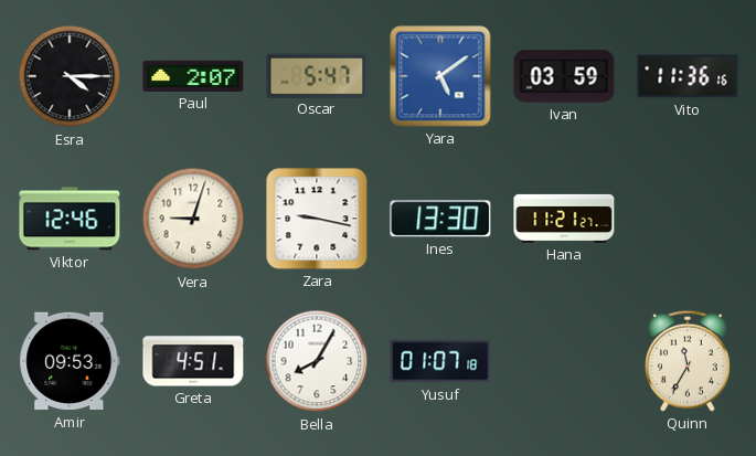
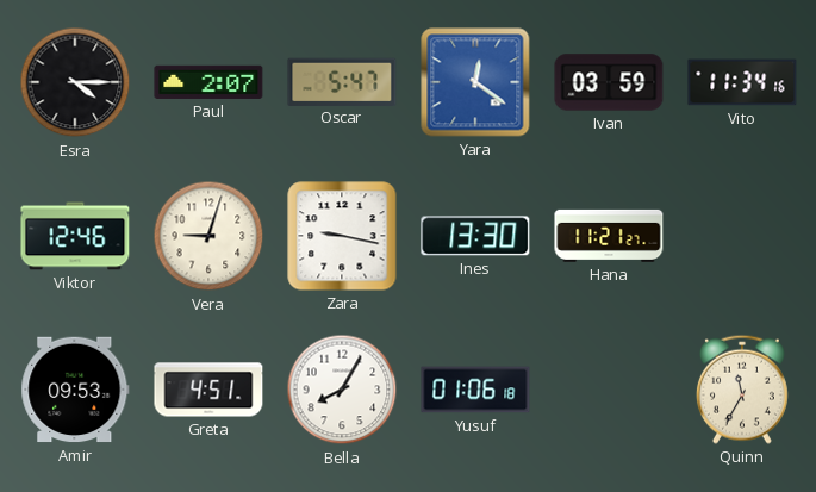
Yara: 5:09 -> 12:21 (475, 82)
Vito: 11:36 -> 11:34 (742, 82)
Yusuf: 01:07 -> 01:06 (475, 390)
